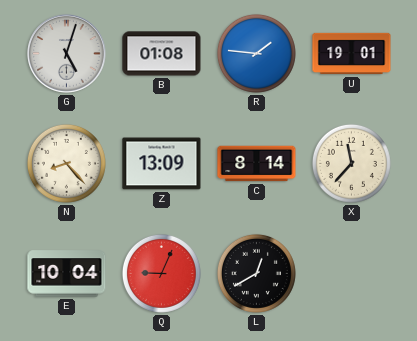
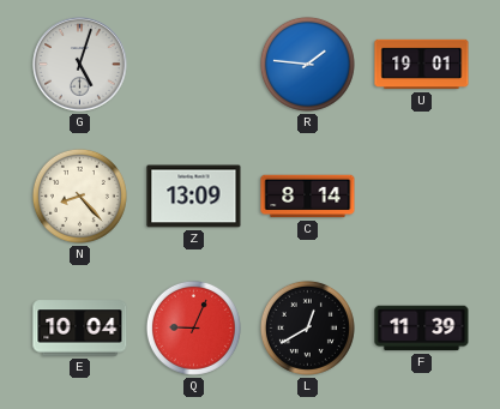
B: 01:08 -> none (162, 54)
X: 11:37 -> none (351, 163)
F: none -> 11:39 (422, 329)
